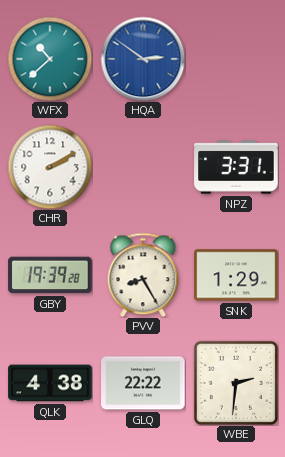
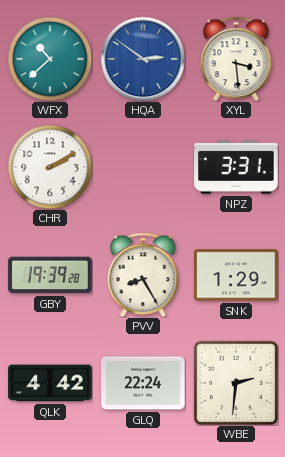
XYL: none -> 3:29 (236, 59)
QLK: 4:38 -> 4:42 (50, 383)
GLQ: 22:22 -> 22:24 (143, 383)
